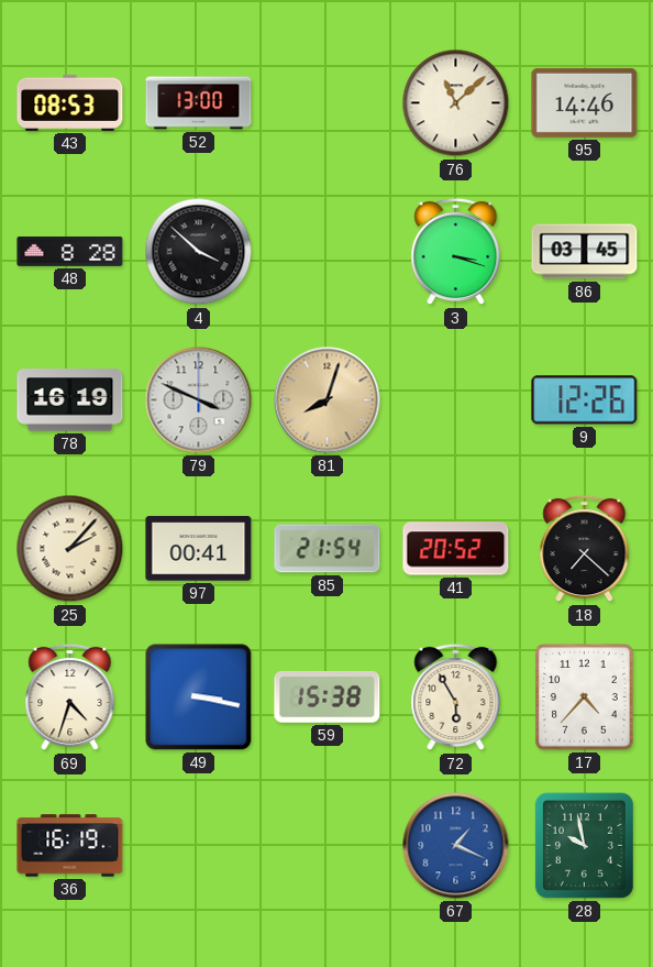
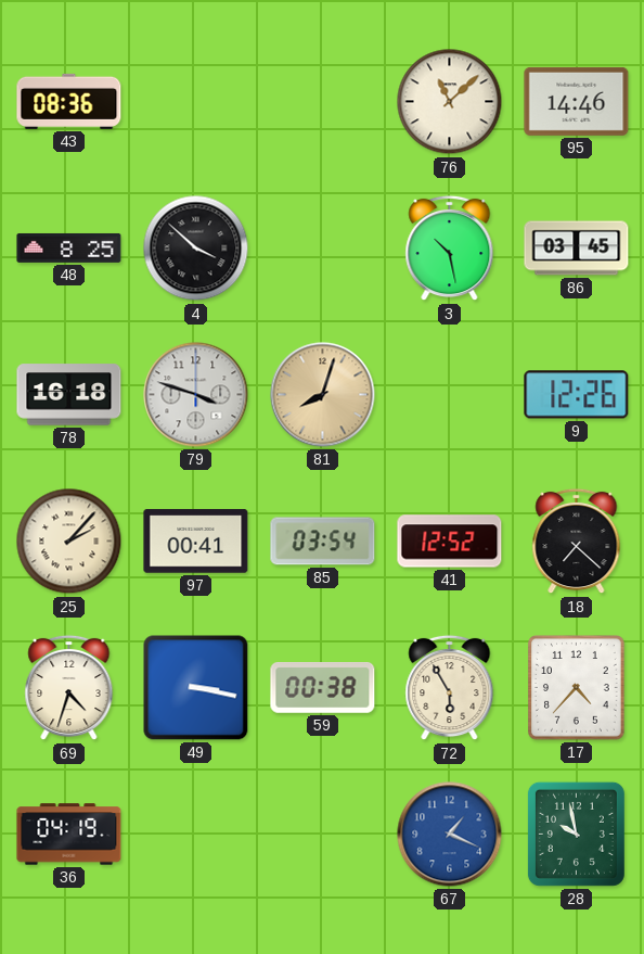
43: 08:53 -> 08:36 (69, 101)
52: 13:00 -> none (199, 103)
48: 8:28 -> 8:25 (69, 247)
3: 3:18 -> 10:28 (450, 249)
78: 16:19 -> 16:18 (69, 395)
79: 3:49 -> 3:48 (196, 395)
85: 21:54 -> 03:54 (323, 542)
41: 20:52 -> 12:52 (450, 542)
59: 15:38 -> 00:38 (323, 688)
36: 16:19 -> 04:19 (69, 835)
